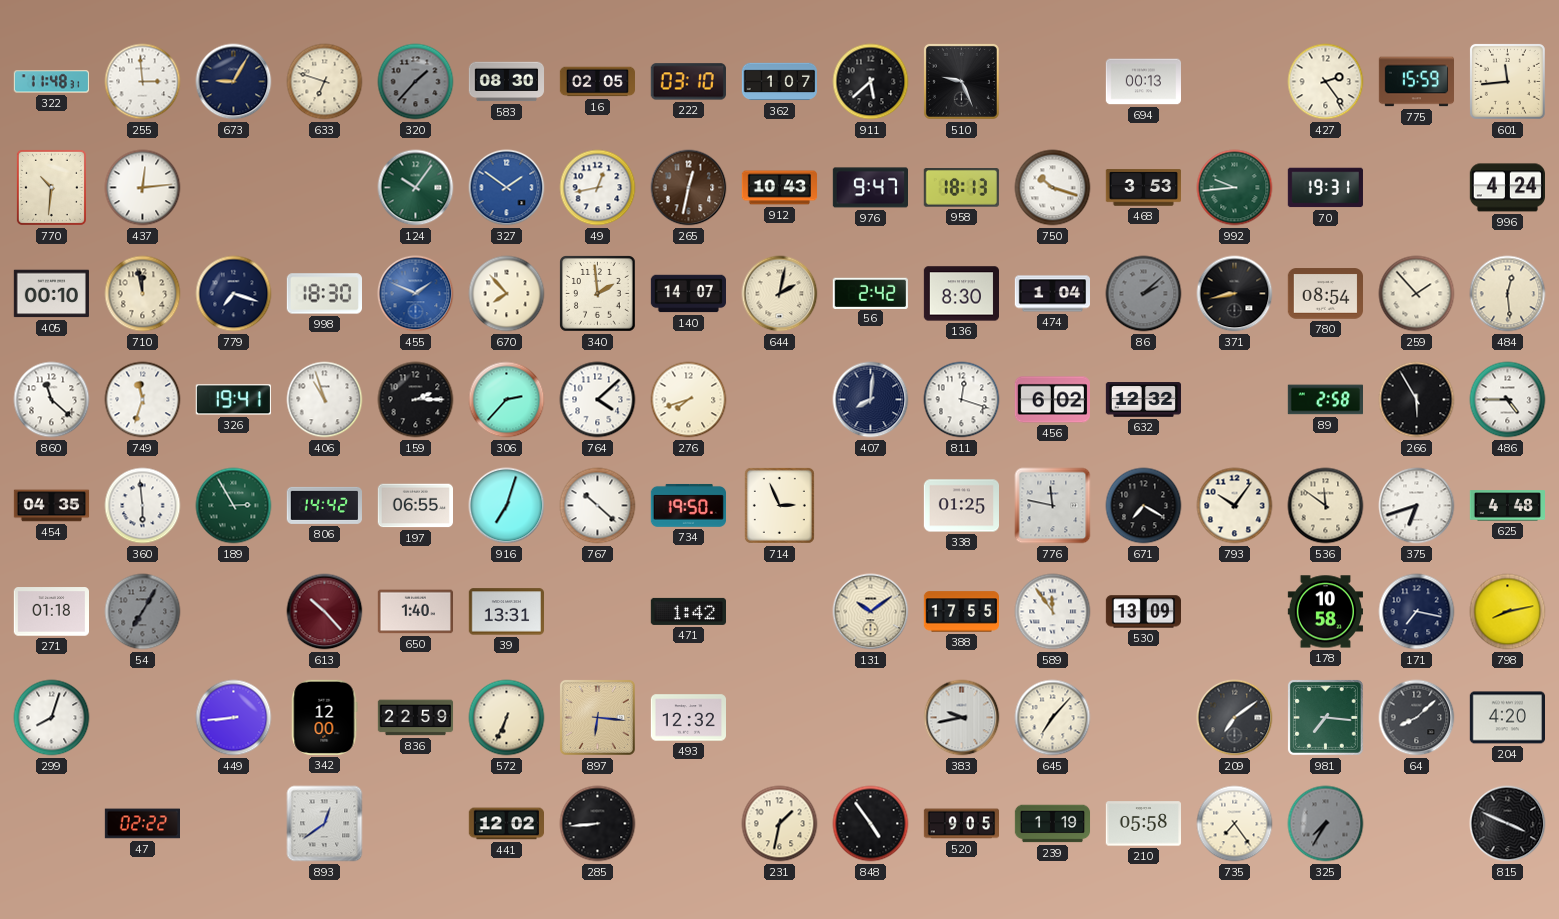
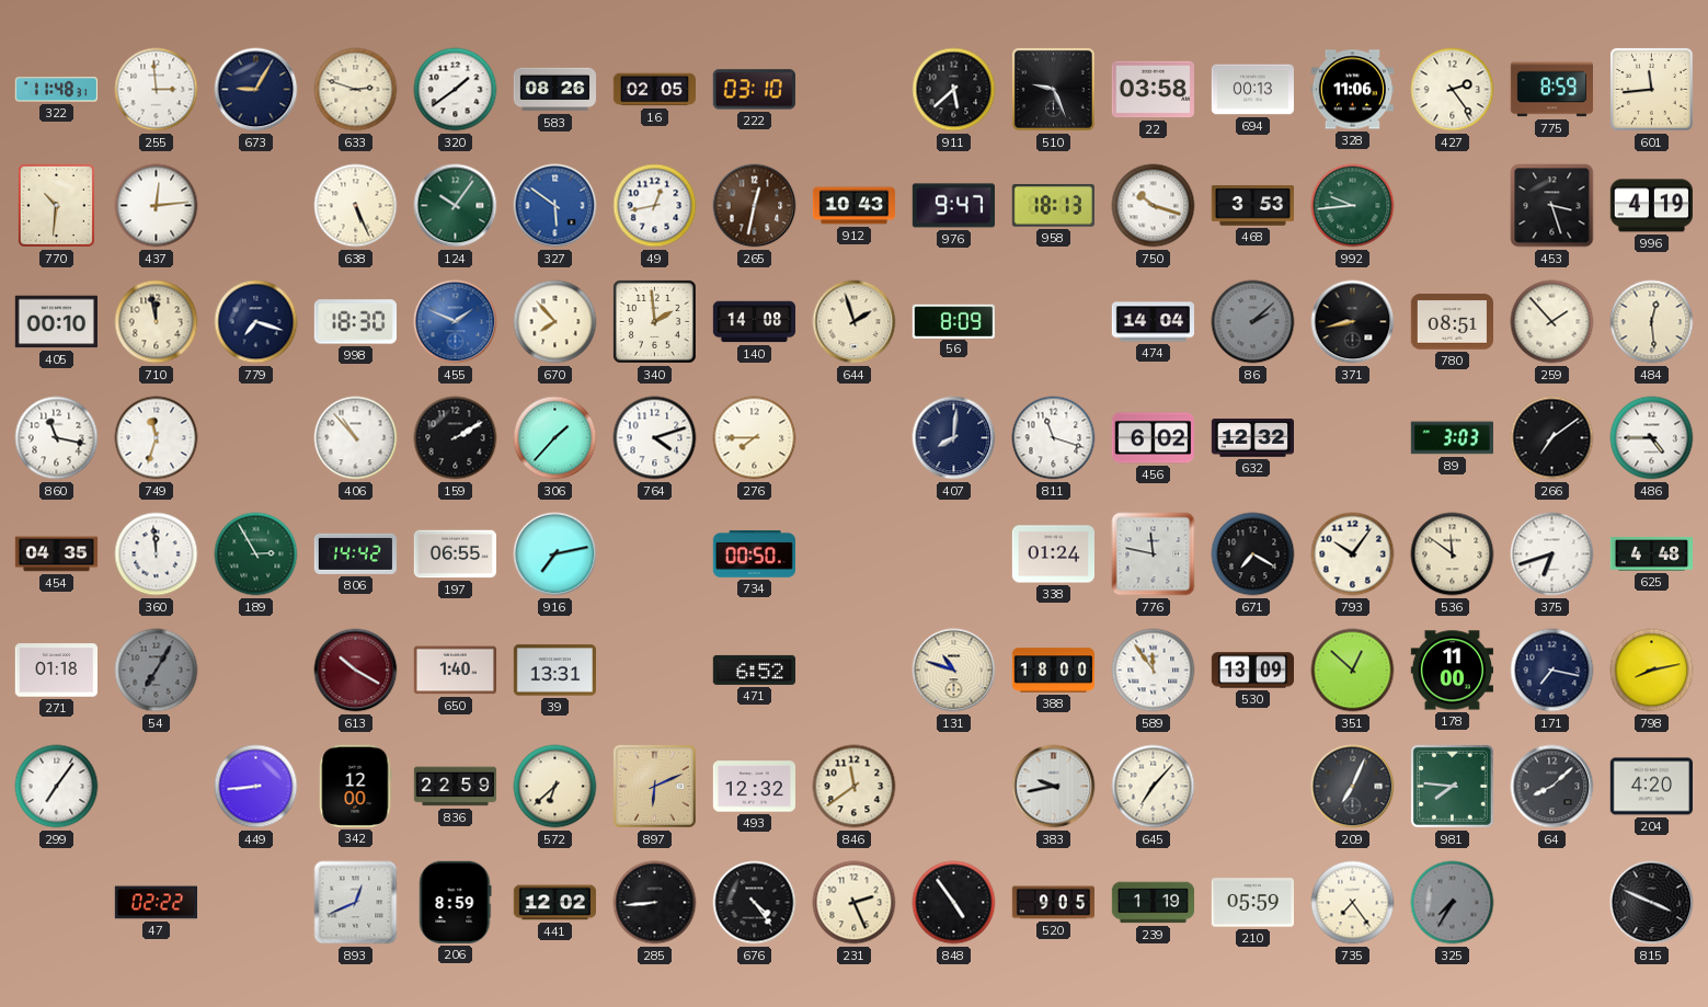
633: 6:48 -> 2:48 (356, 90)
320: 1:37 -> 1:39 (456, 90)
320 dial: grey -> white (456, 90)
583: 08:30 -> 08:26 (555, 90)
362: 1:07 -> none (779, 82)
22: none -> 03:58 (1153, 90)
328: none -> 11:06 (1352, 90)
775: 15:59 -> 8:59 (1551, 90)
638: none -> 5:26 (356, 206)
327: 1:51 -> 5:51 (555, 206)
70: 19:31 -> none (1325, 188)
453: none -> 3:27 (1552, 206)
996: 4:24 -> 4:19 (1651, 206)
140: 14:07 -> 14:08 (755, 322)
644: 2:02 -> 1:57 (855, 322)
56: 2:42 -> 8:09 (953, 321)
136: 8:30 -> none (961, 294)
474: 1:04 -> 14:04 (1154, 322)
780: 08:54 -> 08:51 (1452, 322)
860: 11:22 -> 11:17 (57, 438)
326: 19:41 -> none (233, 400)
406: 10:57 -> 10:53 (356, 438)
159: 2:15 -> 2:10 (456, 438)
306: 2:37 -> 1:37 (555, 438)
764: 4:08 -> 4:12 (655, 438)
276: 7:42 -> 7:45 (755, 438)
811: 12:18 -> 11:18 (1054, 438)
89: 2:58 -> 3:03 (1452, 438)
266: 5:55 -> 7:09 (1552, 438)
360: 5:59 -> 11:59 (157, 554)
916: 7:03 -> 7:13 (555, 554)
767: 10:22 -> none (598, 506)
734: 19:50 -> 00:50 (754, 554)
714: 2:56 -> none (779, 505)
338: 01:25 -> 01:24 (1053, 554)
613: 10:23 -> 10:20 (356, 671)
471: 1:42 -> 6:52 (754, 670)
131: 10:09 -> 10:48 (954, 671)
388: 17:55 -> 18:00 (1054, 671)
351: none -> 12:52 (1353, 671)
178: 10:58 -> 11:00 (1452, 671)
299: 8:03 -> 7:06 (57, 787)
572: 6:34 -> 6:38 (555, 787)
897: 6:16 -> 6:11 (654, 786)
846: none -> 11:39 (855, 787)
209: 7:09 -> 7:04 (1353, 787)
981: 7:16 -> 7:46 (1452, 786)
893: 12:39 -> 12:41 (356, 903)
206: none -> 8:59 (456, 902)
676: none -> 4:24 (755, 903)
231: 1:32 -> 2:26 (855, 903)
210: 05:58 -> 05:59 (1252, 903)
